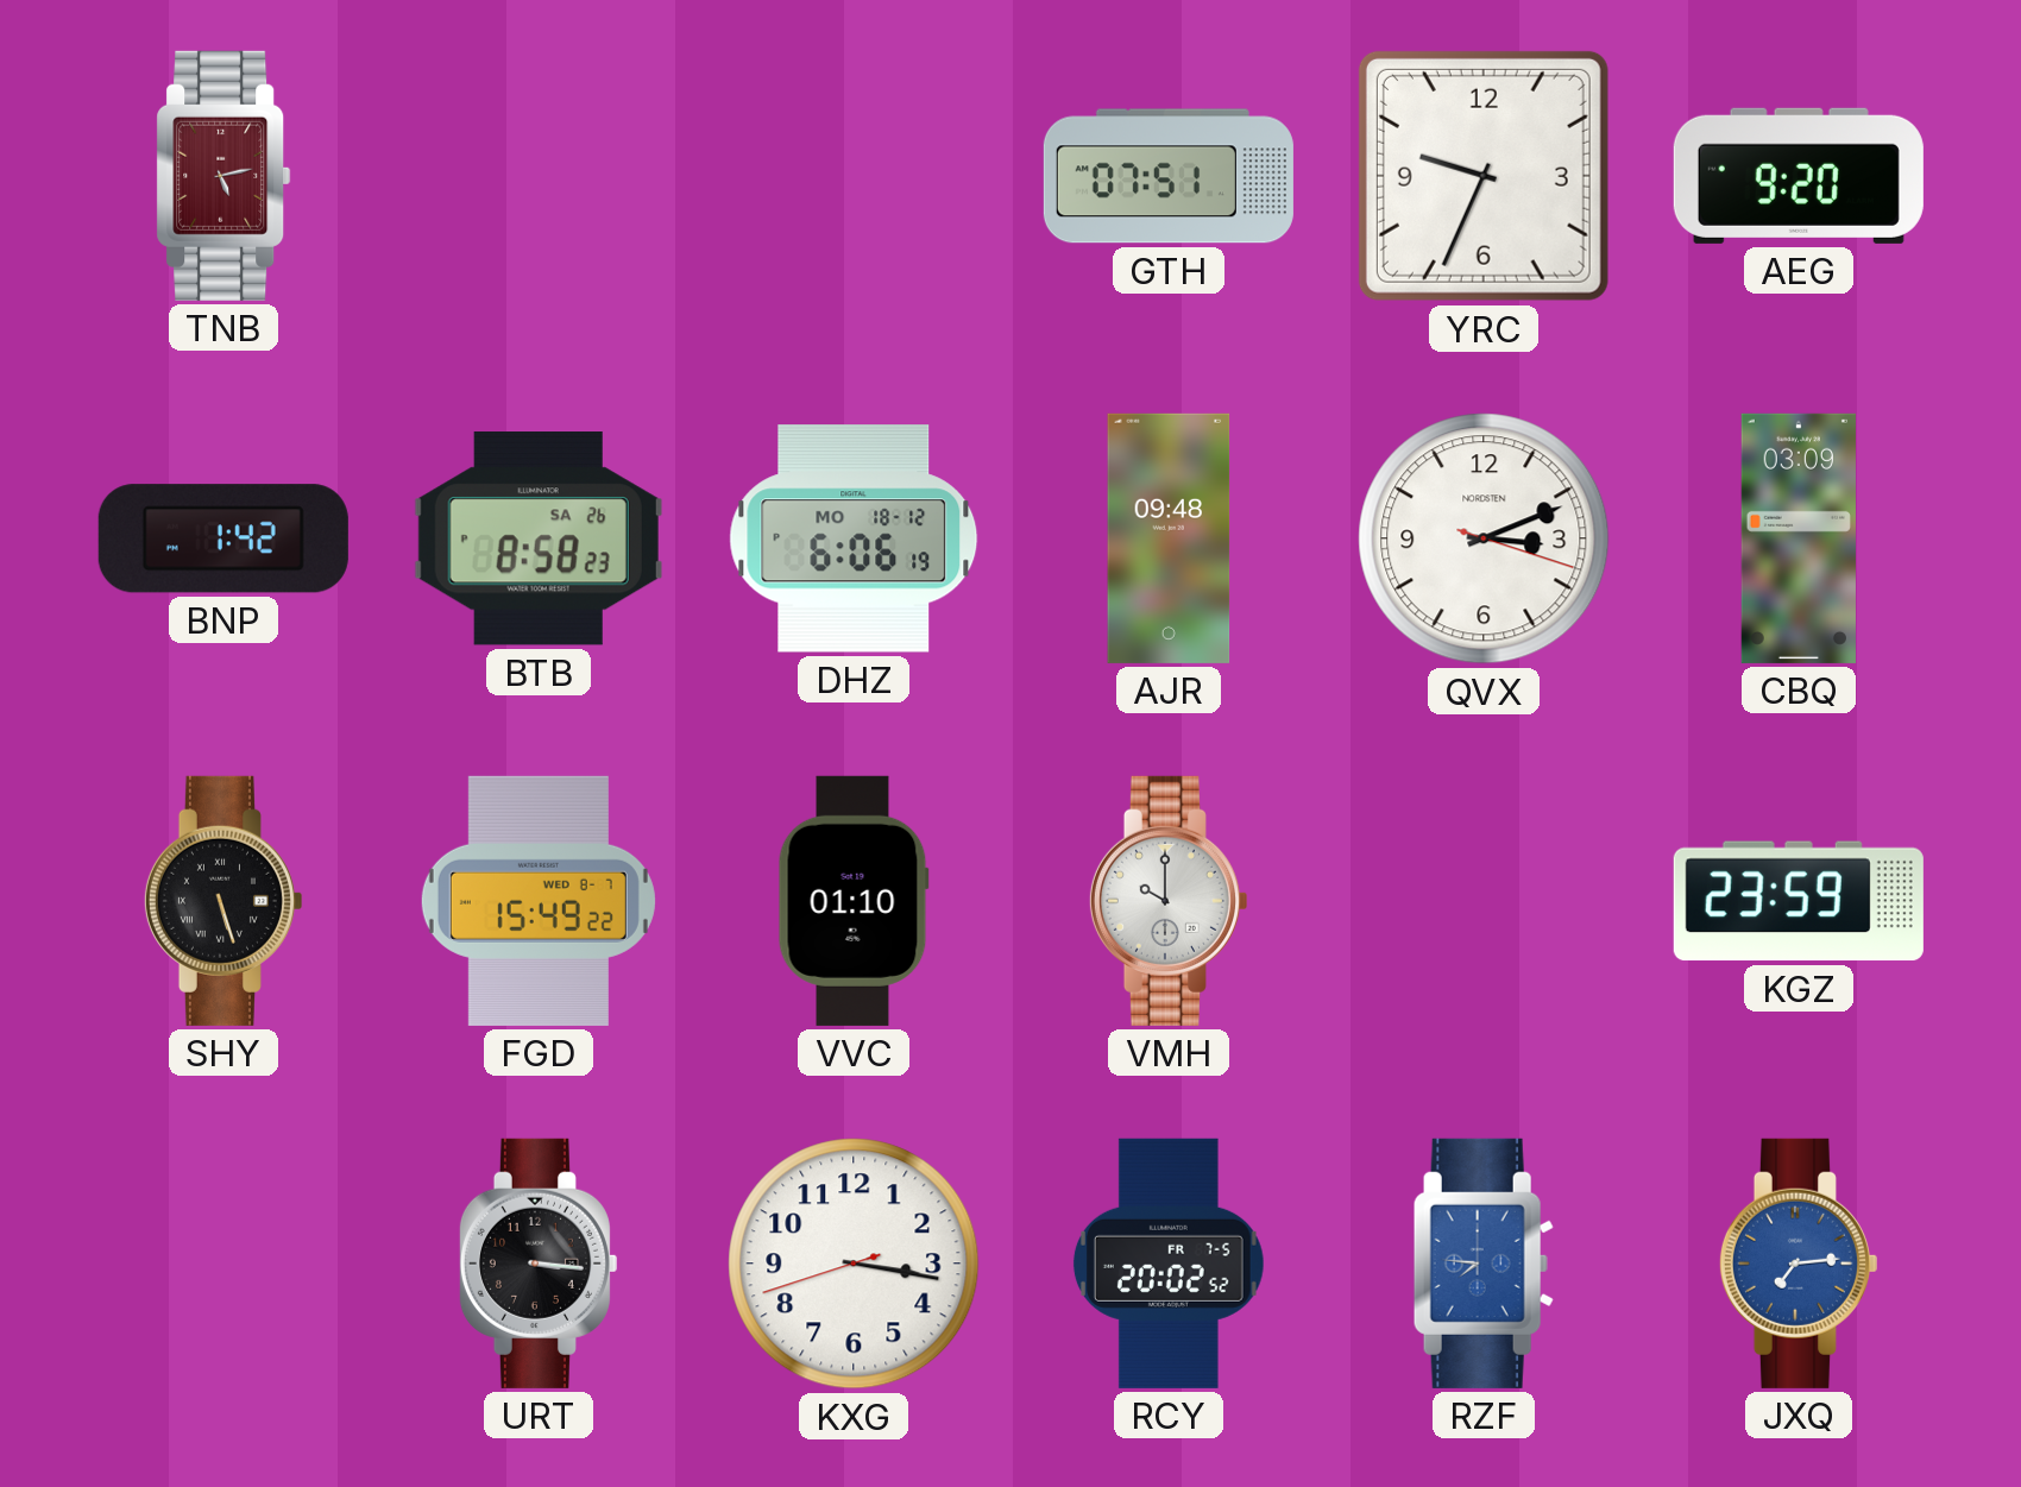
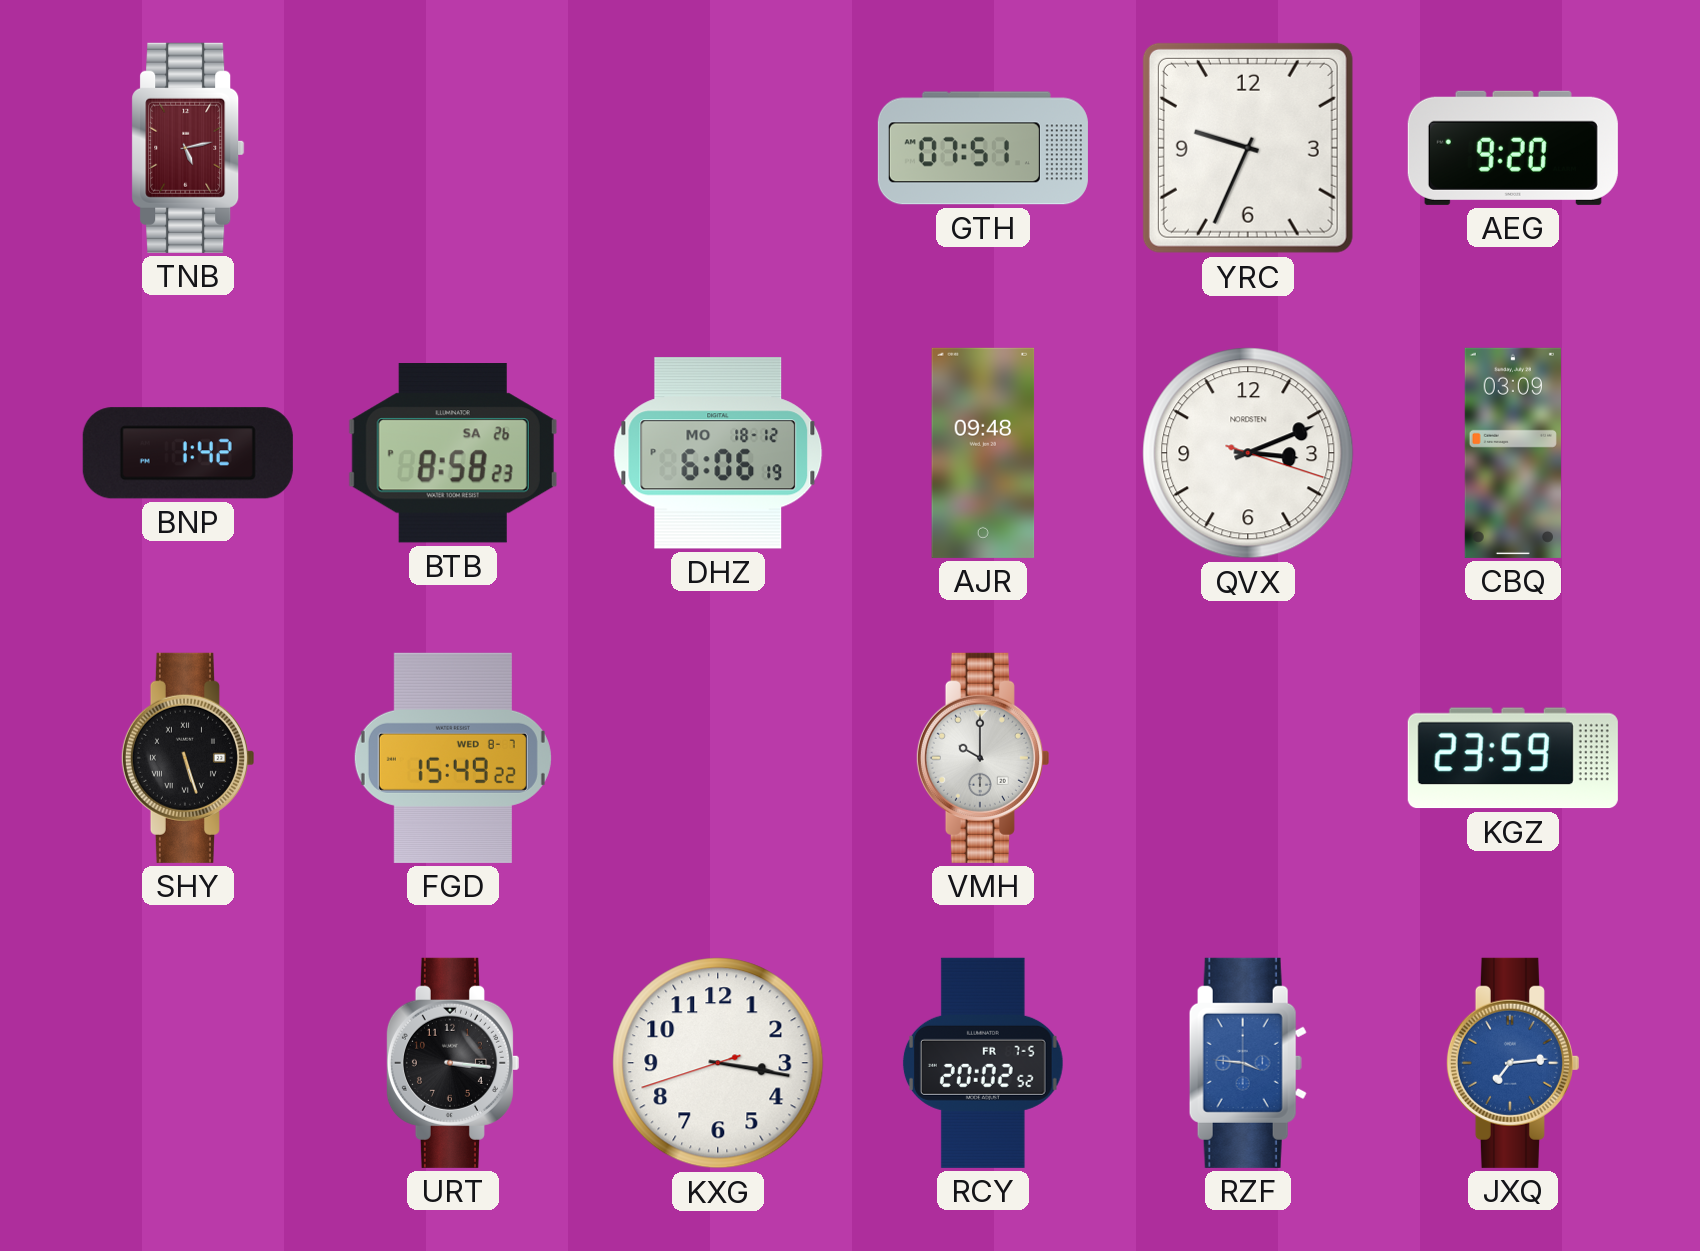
VVC: 01:10 -> none (854, 901)
RZF: 7:46 -> 3:46 (1248, 1063)
